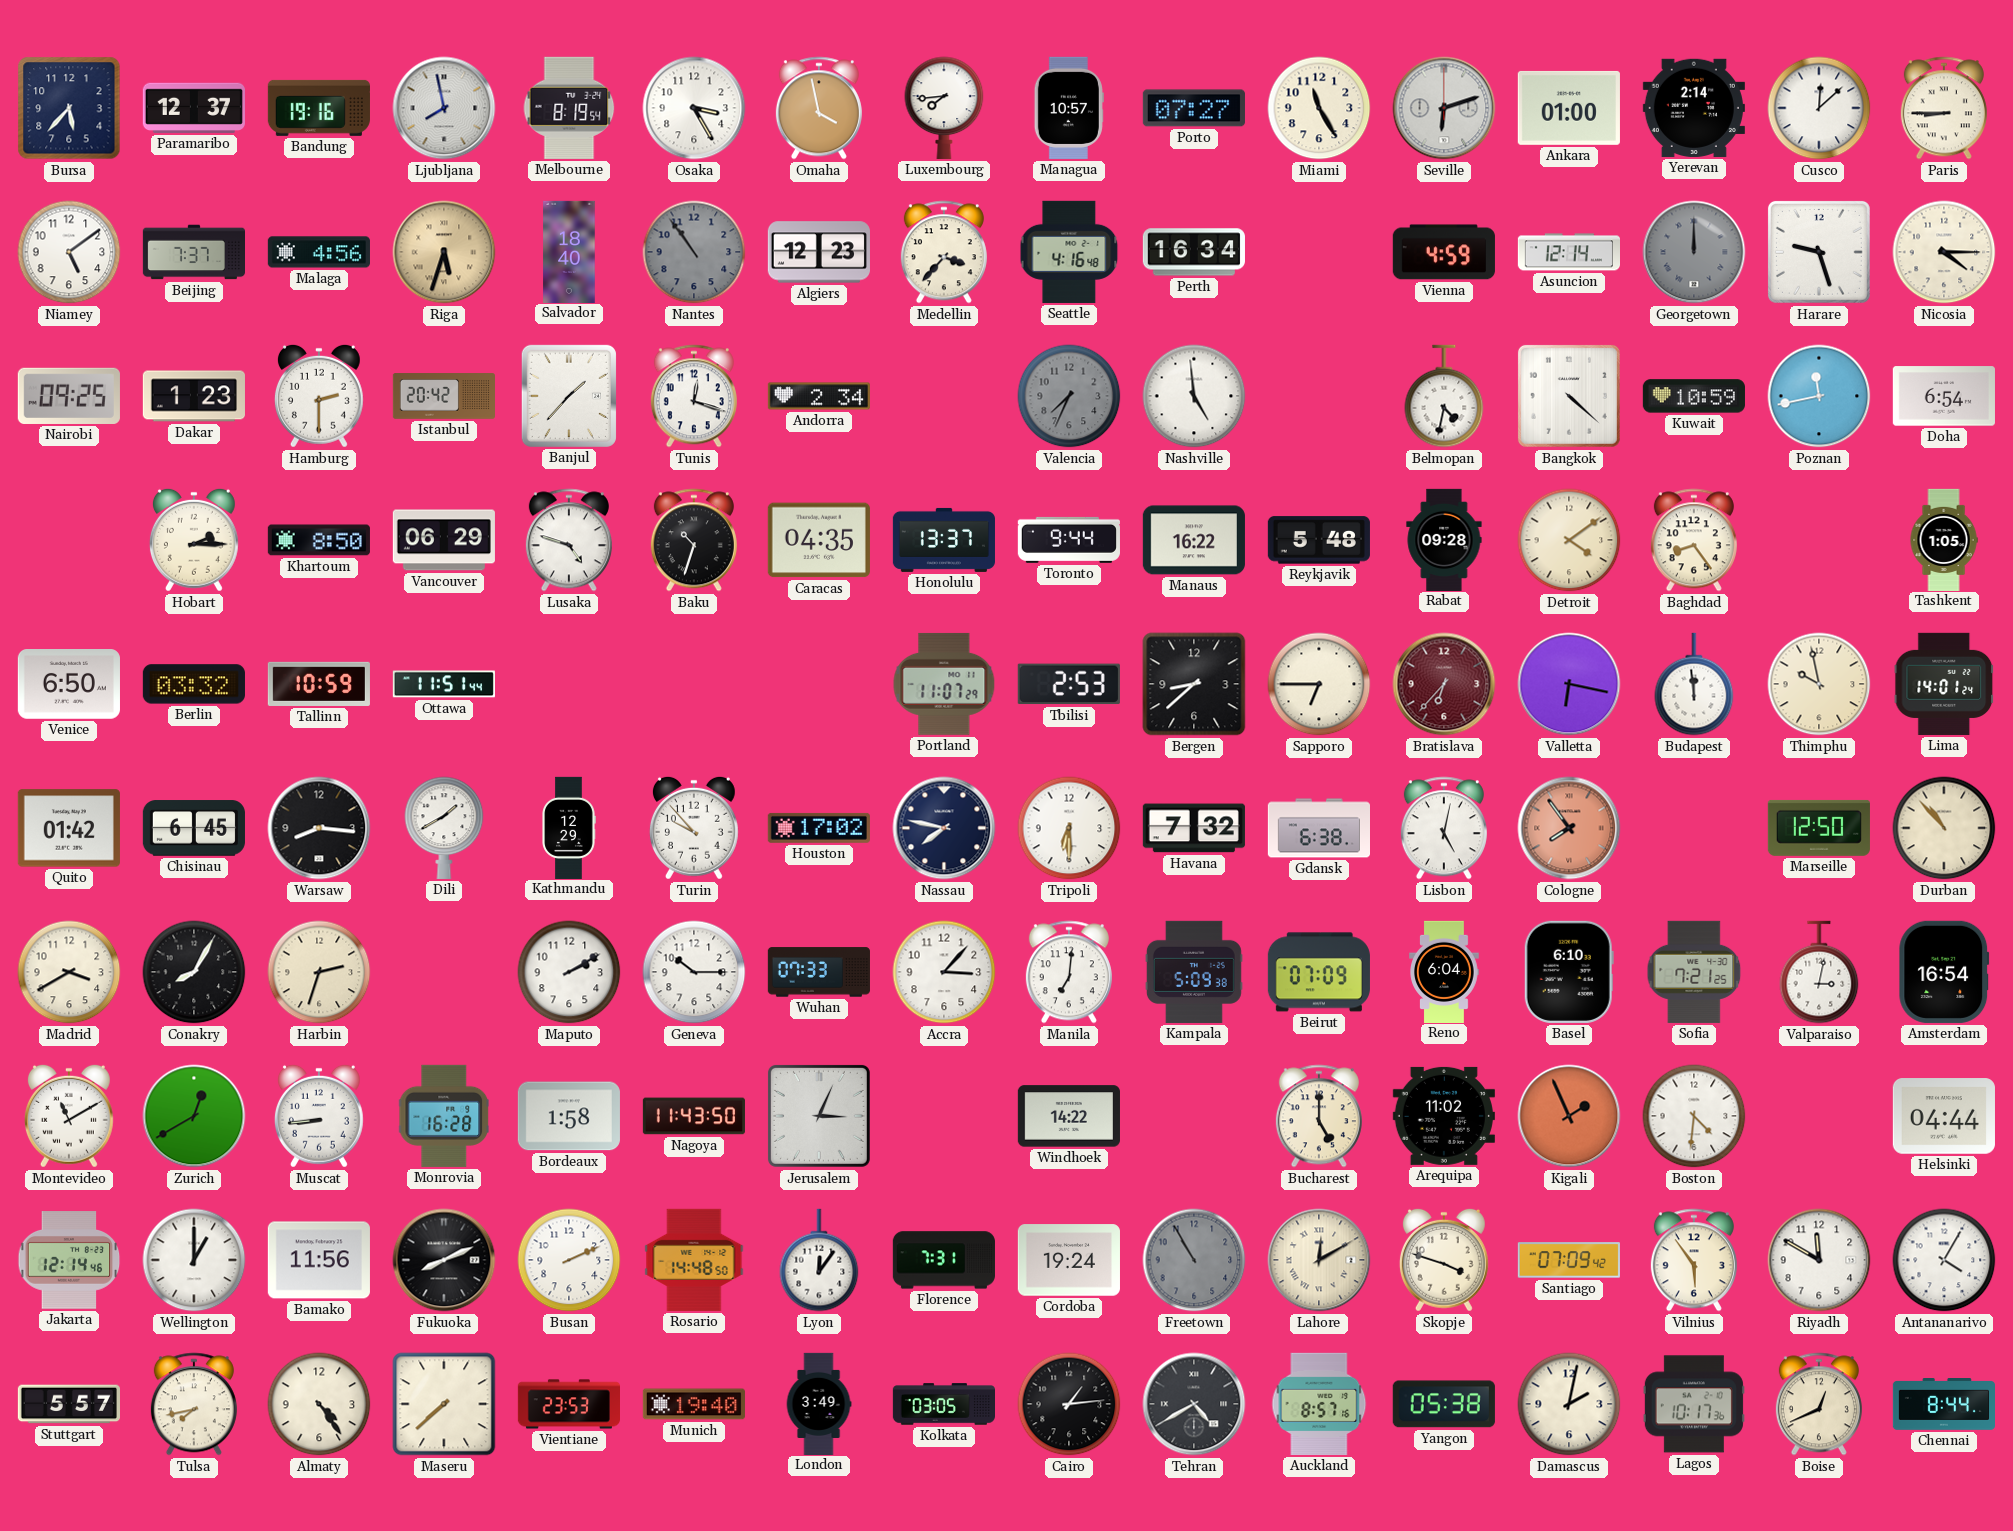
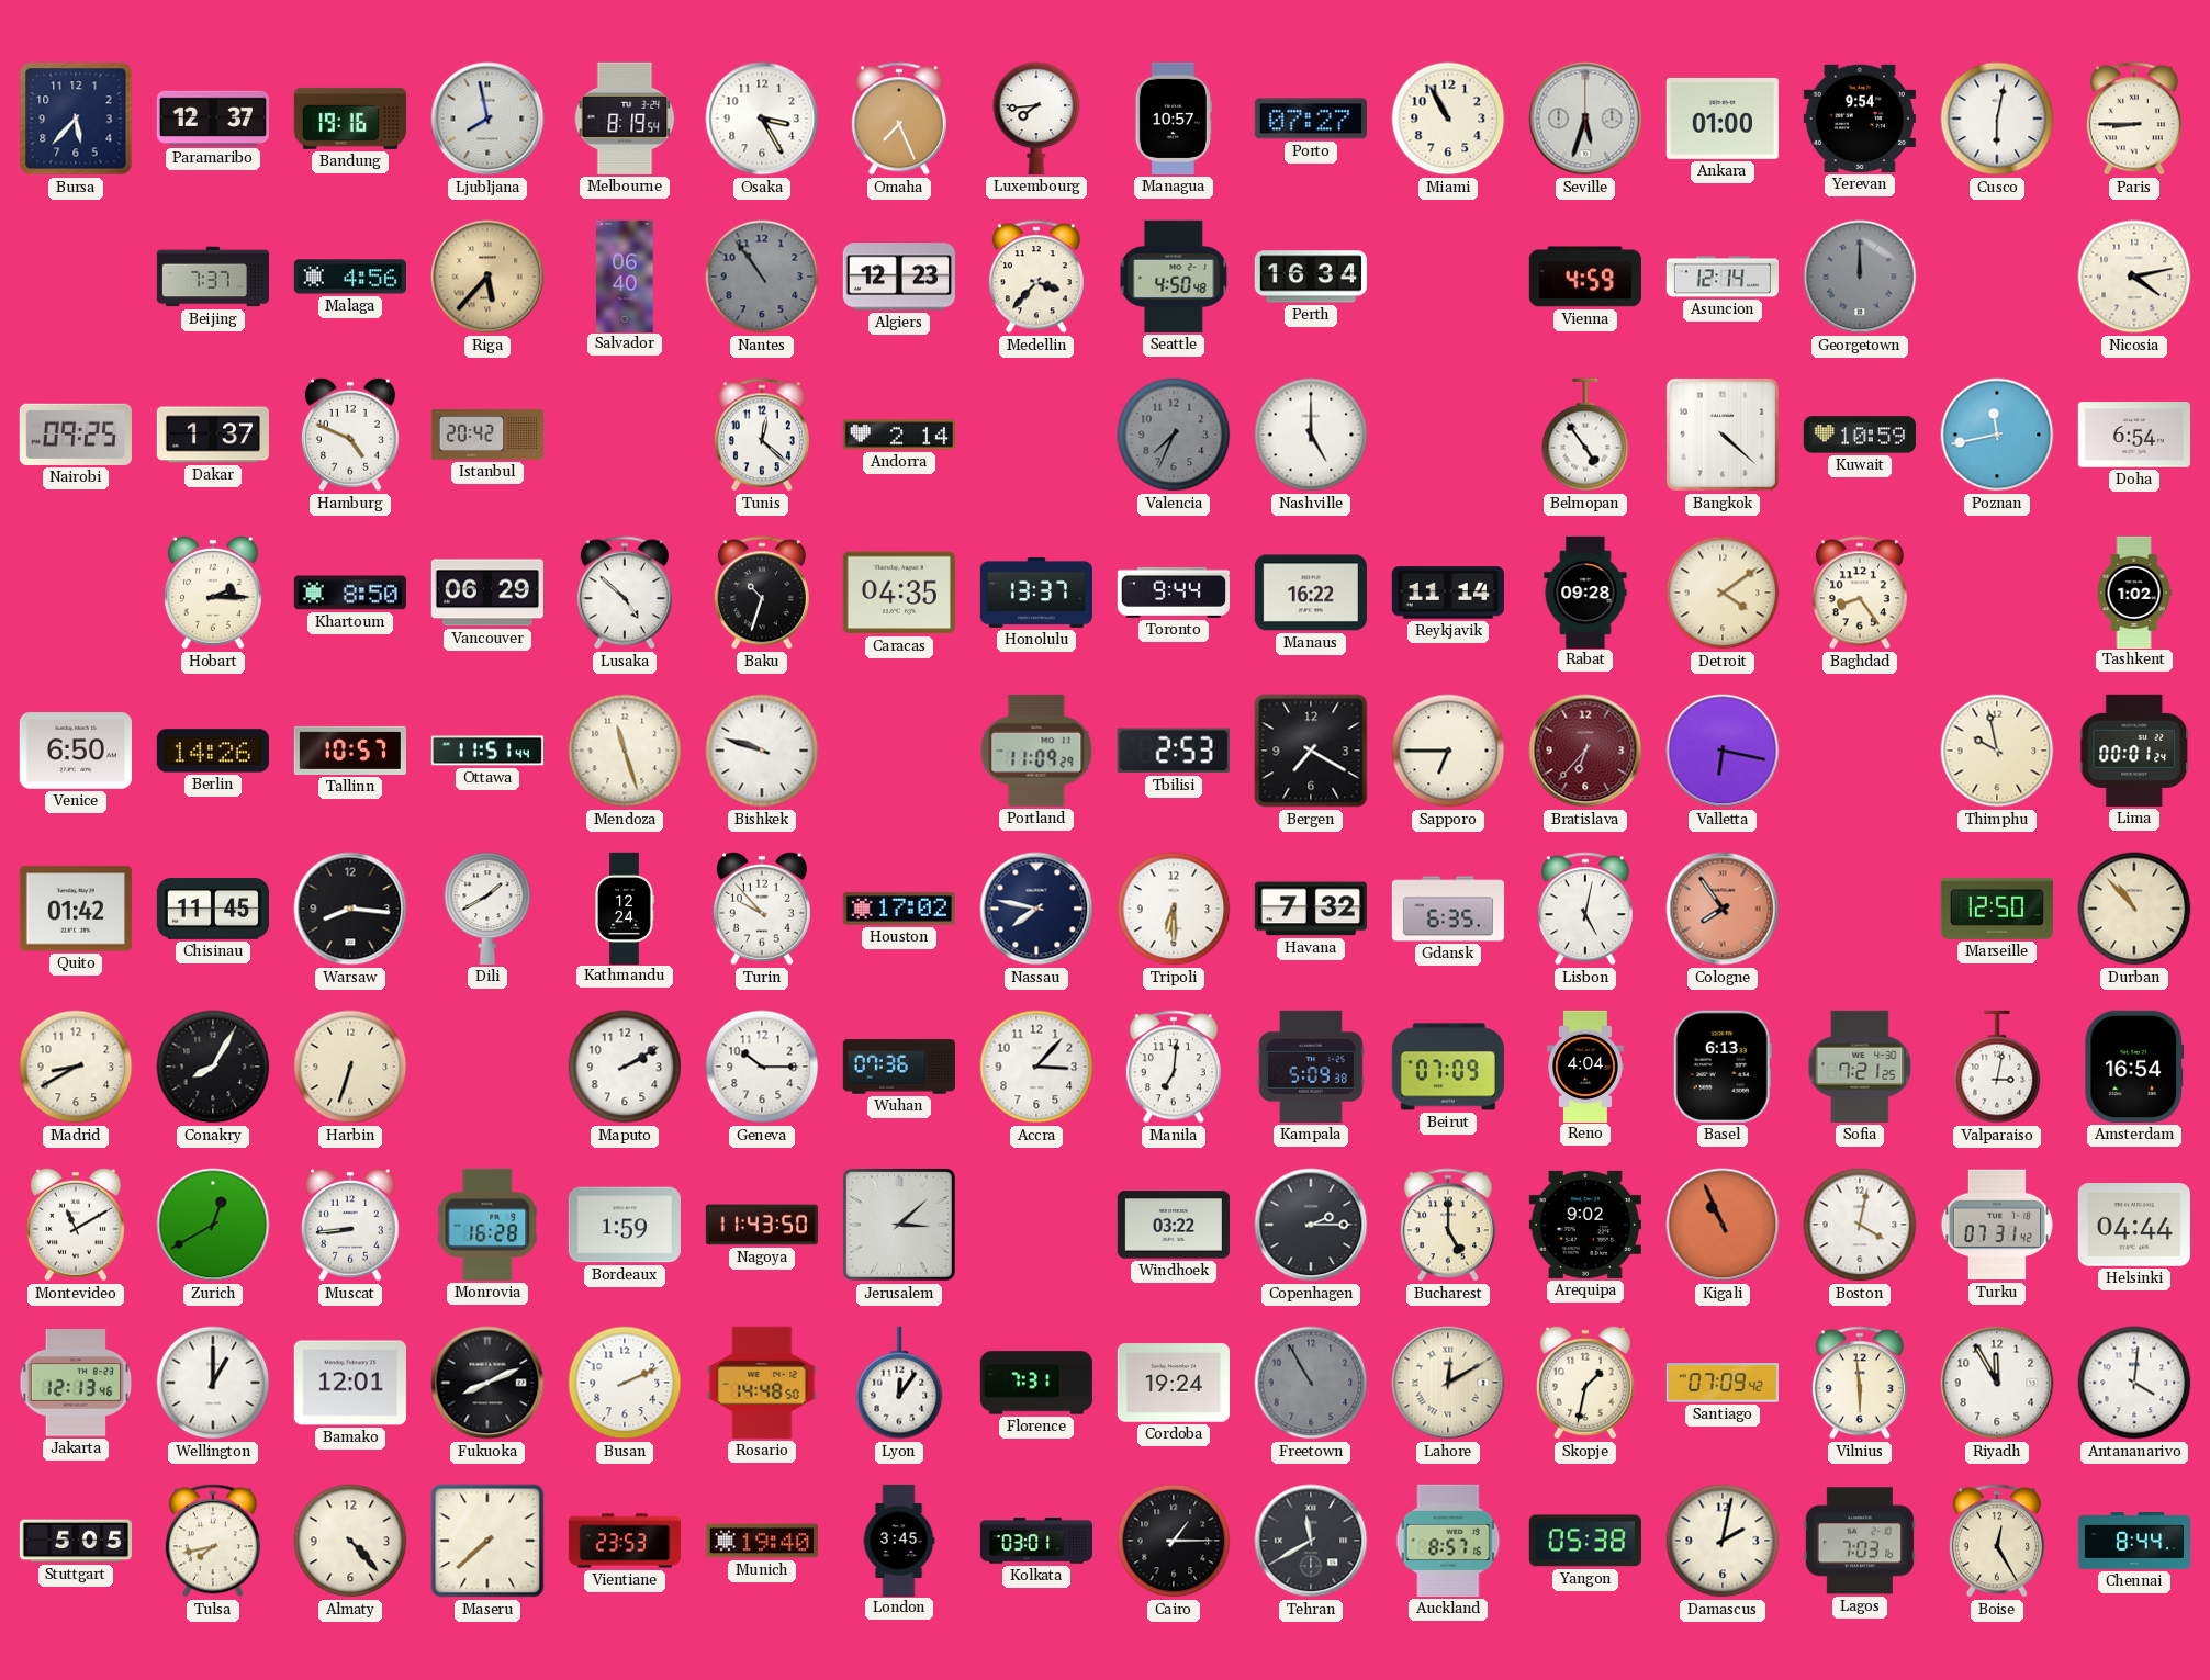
Omaha: 3:58 -> 7:26 (899, 119)
Miami: 11:25 -> 10:55 (1448, 119)
Seville: 6:12 -> 5:33 (1585, 119)
Yerevan: 2:14 -> 9:54 (1860, 119)
Cusco: 12:08 -> 6:02 (1997, 119)
Niamey: 5:09 -> none (69, 252)
Riga: 5:33 -> 5:37 (487, 277)
Salvador: 18:40 -> 06:40 (625, 275)
Seattle: 4:16 -> 4:50 (1174, 277)
Harare: 9:27 -> none (1819, 252)
Nicosia: 4:15 -> 4:13 (2134, 277)
Dakar: 1:23 -> 1:37 (213, 435)
Hamburg: 2:30 -> 4:49 (350, 435)
Banjul: 1:37 -> none (569, 396)
Tunis: 12:18 -> 12:22 (762, 435)
Andorra: 2:34 -> 2:14 (899, 435)
Nashville: 4:59 -> 5:00 (1311, 435)
Belmopan: 4:32 -> 4:54 (1585, 435)
Lusaka: 4:48 -> 4:52 (625, 593)
Reykjavik: 5:48 -> 11:14 (1448, 593)
Tashkent: 1:05 -> 1:02 (2134, 591)
Berlin: 03:32 -> 14:26 (213, 751)
Tallinn: 10:59 -> 10:57 (350, 751)
Mendoza: none -> 11:27 (625, 751)
Bishkek: none -> 9:48 (762, 751)
Portland: 11:07 -> 11:09 (1036, 751)
Bergen: 8:38 -> 7:20 (1311, 751)
Budapest: 11:59 -> none (1694, 684)
Lima: 14:01 -> 00:01 (2134, 751)
Chisinau: 6:45 -> 11:45 (213, 909)
Kathmandu: 12:29 -> 12:24 (625, 907)
Gdansk: 6:38 -> 6:35 (1447, 909)
Madrid: 3:40 -> 8:40 (76, 1067)
Harbin: 2:33 -> 6:33 (350, 1067)
Wuhan: 07:33 -> 07:36 (899, 1067)
Reno: 6:04 -> 4:04 (1585, 1065)
Basel: 6:10 -> 6:13 (1723, 1067)
Bordeaux: 1:58 -> 1:59 (625, 1225)
Jerusalem: 3:04 -> 3:08 (899, 1225)
Windhoek: 14:22 -> 03:22 (1174, 1225)
Copenhagen: none -> 2:15 (1311, 1225)
Arequipa: 11:02 -> 9:02 (1585, 1225)
Kigali: 1:56 -> 10:56 (1723, 1225)
Boston: 4:31 -> 4:02 (1860, 1225)
Turku: none -> 07:31 (1997, 1225)
Jakarta: 12:14 -> 12:13 (76, 1383)
Bamako: 11:56 -> 12:01 (350, 1383)
Skopje: 3:48 -> 1:32 (1585, 1383)
Vilnius: 5:54 -> 5:59 (1860, 1383)
Riyadh: 11:50 -> 11:55 (1997, 1383)
Antananarivo: 4:05 -> 4:01 (2134, 1383)
Stuttgart: 5:57 -> 5:05 (75, 1541)
Almaty: 4:24 -> 4:23 (350, 1541)
London: 3:49 -> 3:45 (899, 1540)
Kolkata: 03:05 -> 03:01 (1035, 1541)
Cairo: 1:14 -> 1:15 (1174, 1541)
Tehran: 4:40 -> 11:40 (1311, 1541)
Lagos: 10:17 -> 7:03 (1860, 1541)
Boise: 12:41 -> 12:25 (1997, 1541)
